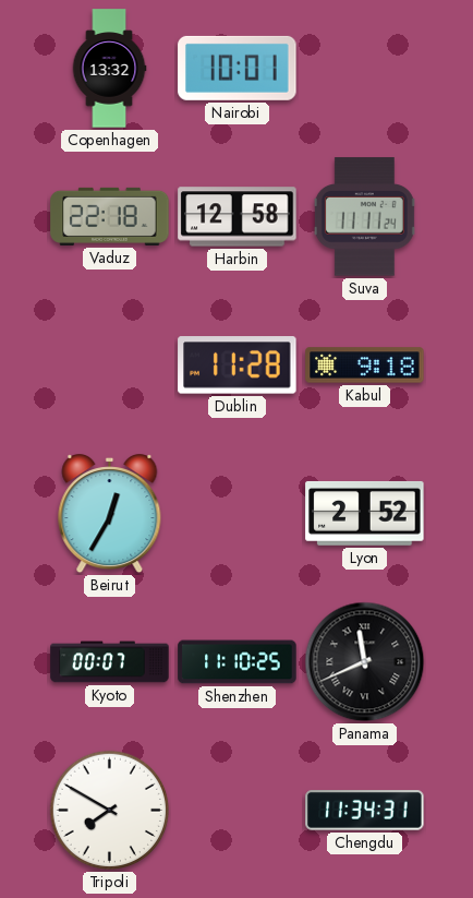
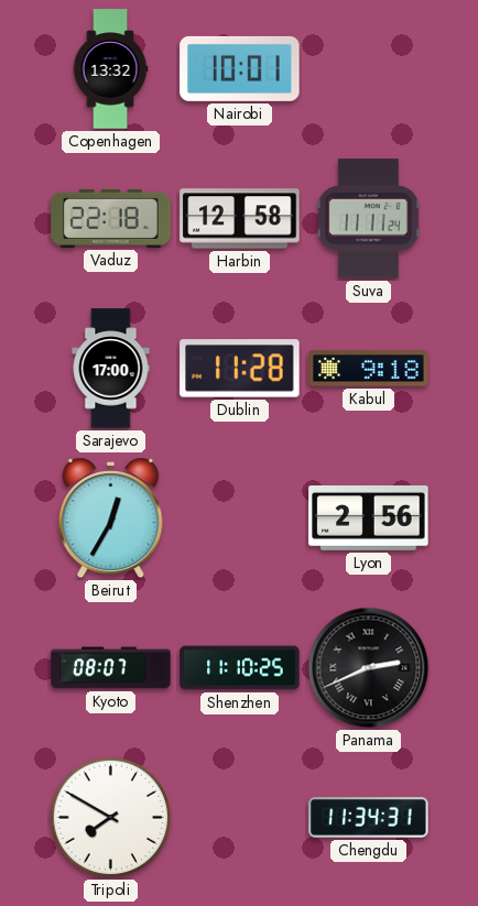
Sarajevo: none -> 17:00 (111, 369)
Lyon: 2:52 -> 2:56 (369, 517)
Kyoto: 00:07 -> 08:07 (111, 668)
Panama: 11:41 -> 2:41 (369, 668)
